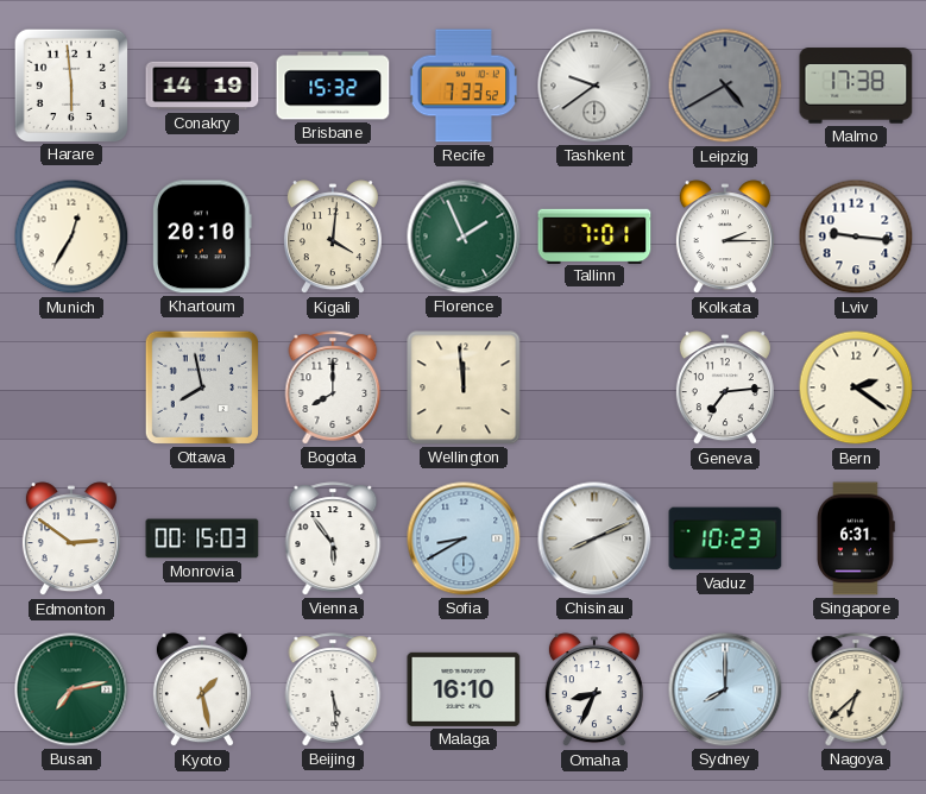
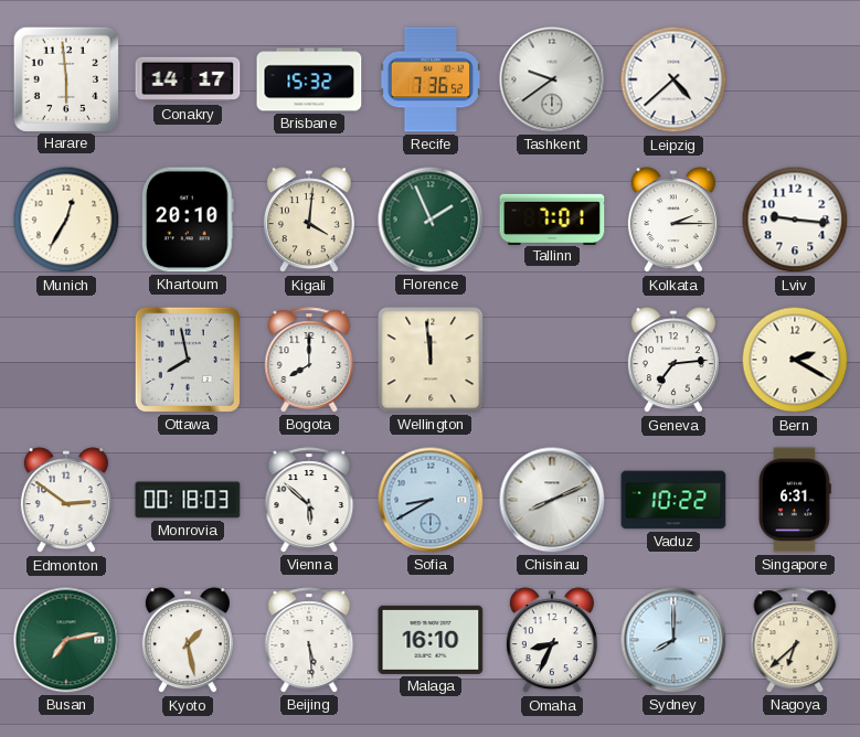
Conakry: 14:19 -> 14:17 (188, 79)
Recife: 7:33 -> 7:36 (429, 79)
Leipzig: 4:40 -> 4:38 (673, 79)
Leipzig dial: grey -> white (673, 79)
Malmo: 17:38 -> none (856, 86)
Bern: 2:21 -> 2:20 (795, 360)
Monrovia: 00:15 -> 00:18 (188, 500)
Vienna: 5:54 -> 5:52 (309, 500)
Vaduz: 10:23 -> 10:22 (673, 500)
